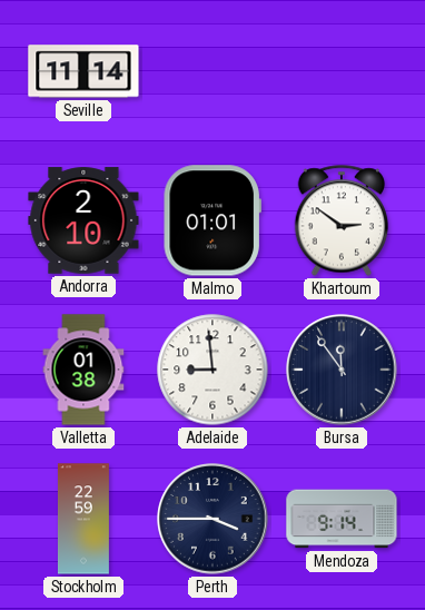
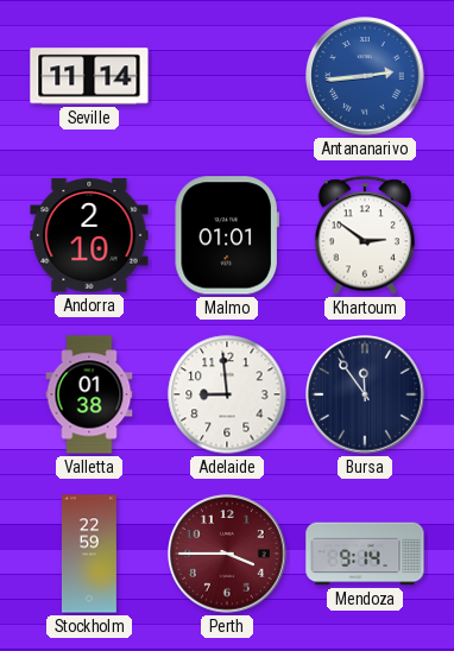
Antananarivo: none -> 2:44 (365, 76)
Perth dial: navy -> burgundy (227, 554)
